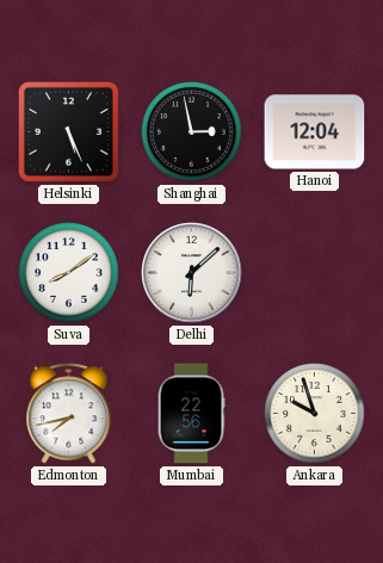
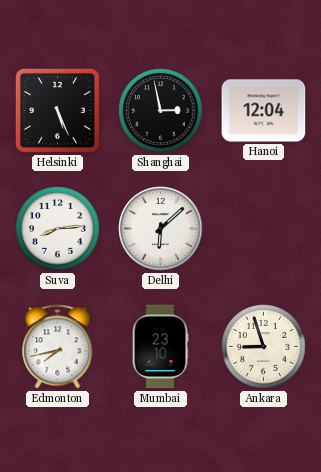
Suva: 8:09 -> 8:14 (58, 229)
Mumbai: 22:56 -> 23:10 (160, 347)
Ankara: 9:57 -> 8:57 (264, 347)
